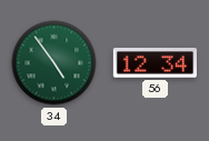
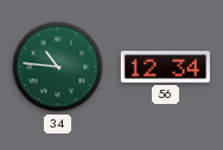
34: 4:54 -> 10:46 (58, 67)
